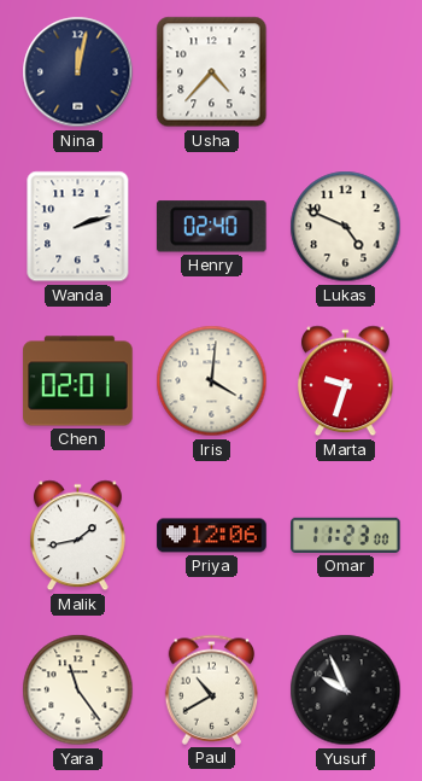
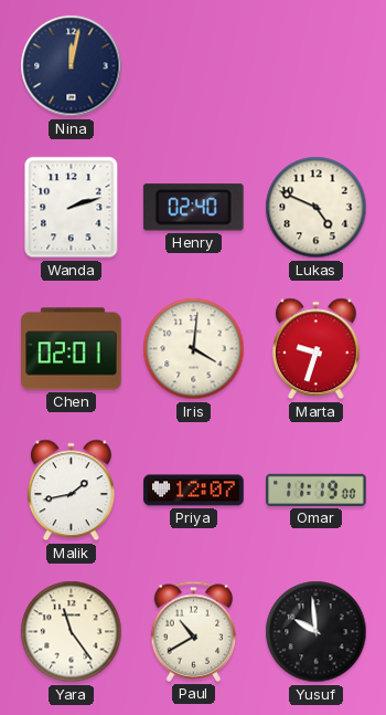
Usha: 4:37 -> none (212, 72)
Priya: 12:06 -> 12:07 (194, 491)
Omar: 11:23 -> 11:19 (317, 490)
Yusuf: 9:56 -> 9:59 (317, 632)
